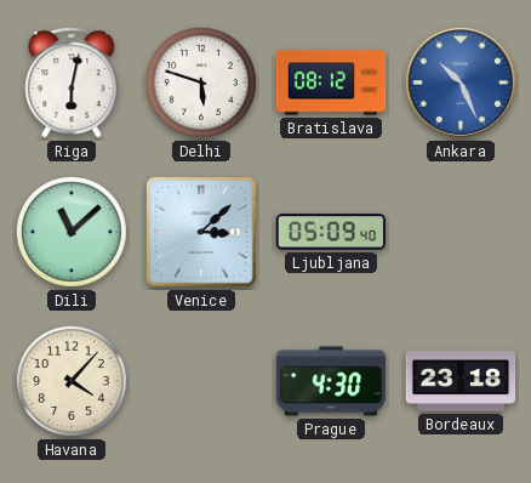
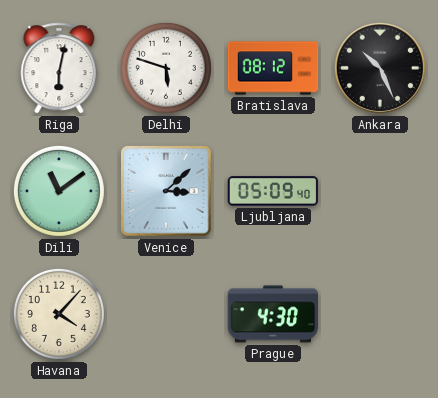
Ankara dial: blue -> black (380, 68)
Dili: 11:08 -> 11:09 (59, 191)
Bordeaux: 23:18 -> none (461, 382)
